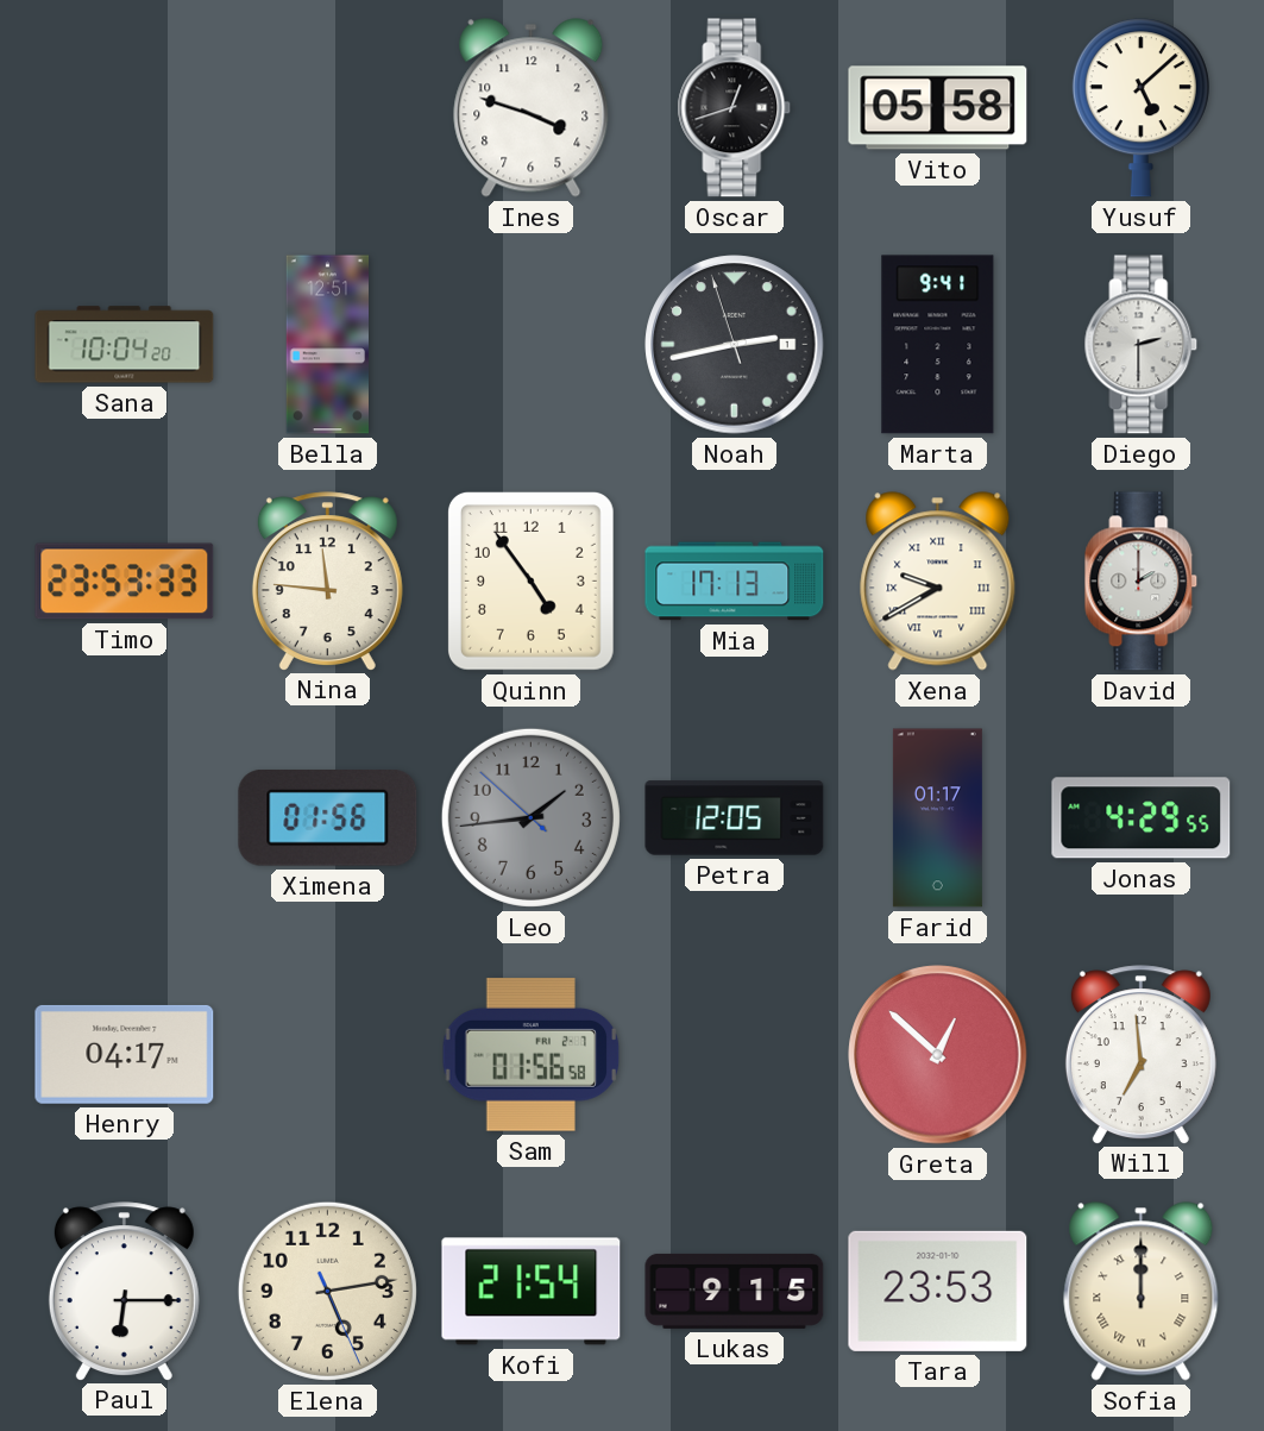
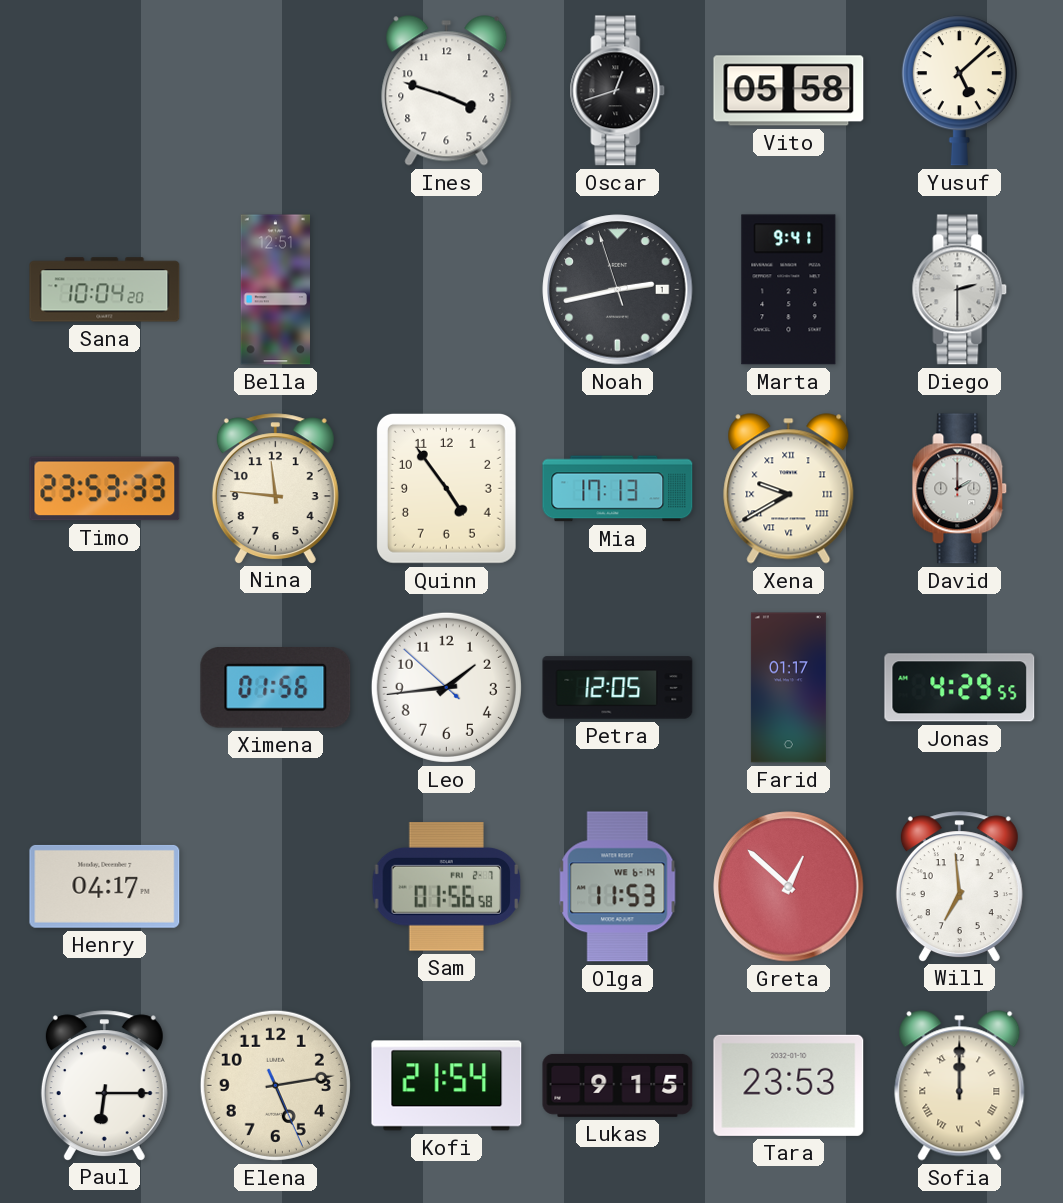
Leo dial: grey -> white (446, 687)
Olga: none -> 11:53 (618, 887)
